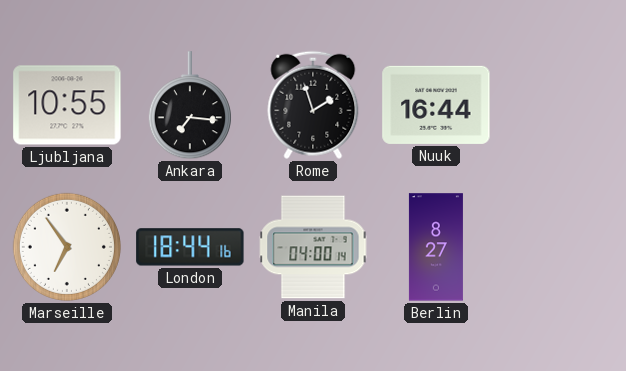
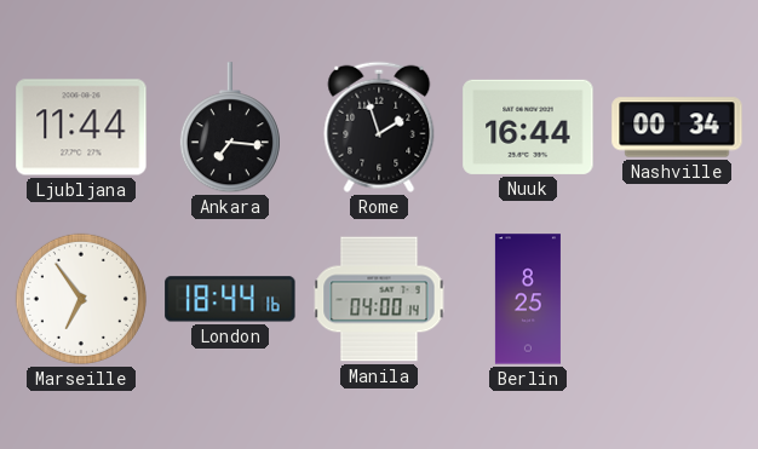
Ljubljana: 10:55 -> 11:44 (81, 127)
Nashville: none -> 00:34 (677, 127)
Berlin: 8:27 -> 8:25 (528, 299)
